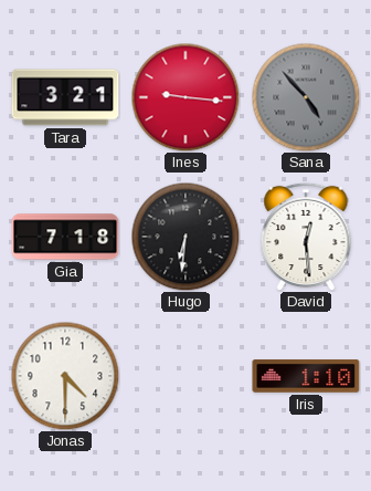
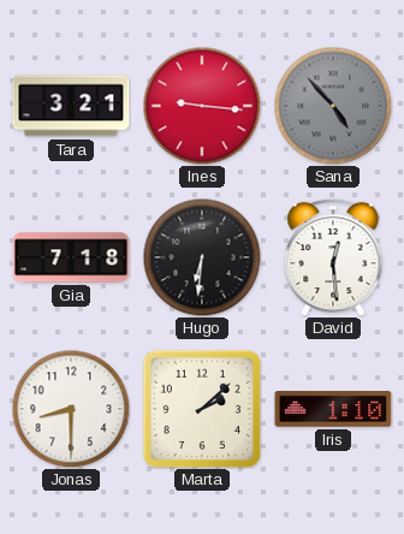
Jonas: 4:30 -> 8:30 (71, 409)
Marta: none -> 2:08 (201, 408)
